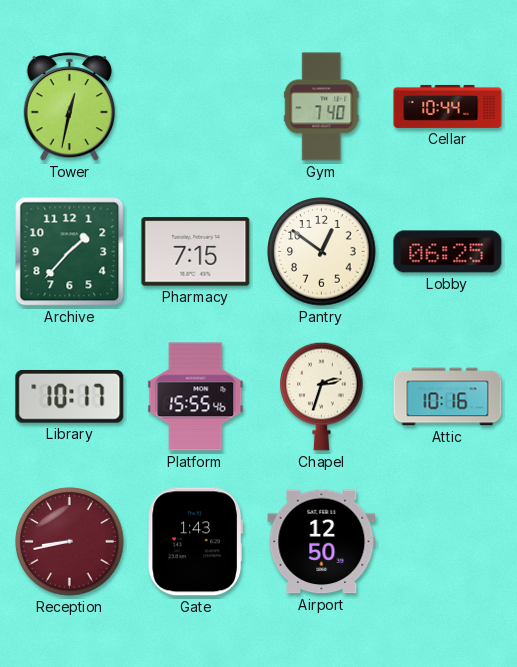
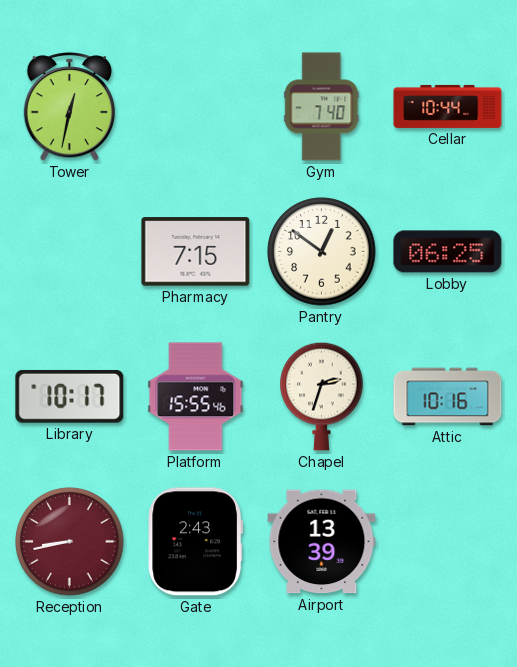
Archive: 1:37 -> none (70, 252)
Gate: 1:43 -> 2:43 (195, 542)
Airport: 12:50 -> 13:39 (322, 542)
